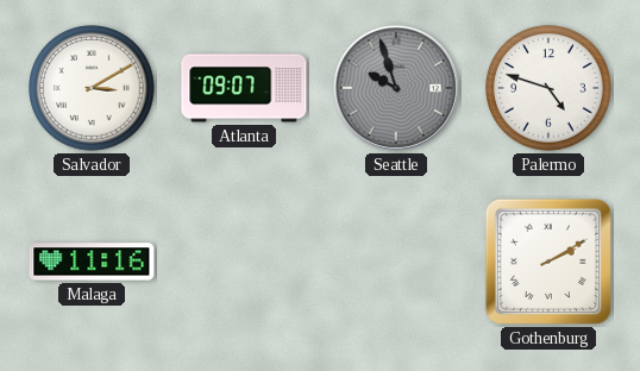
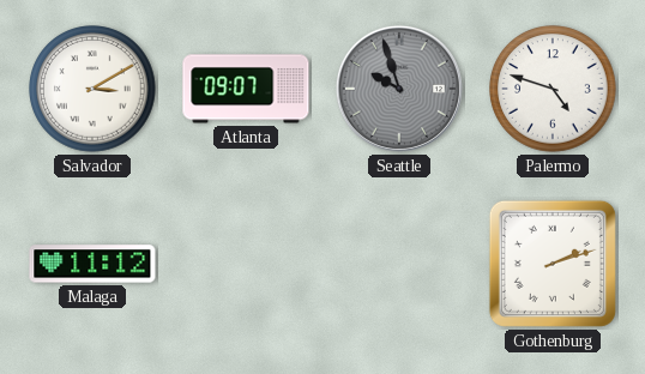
Malaga: 11:16 -> 11:12 (92, 264)
Gothenburg: 2:10 -> 2:12 (553, 264)
